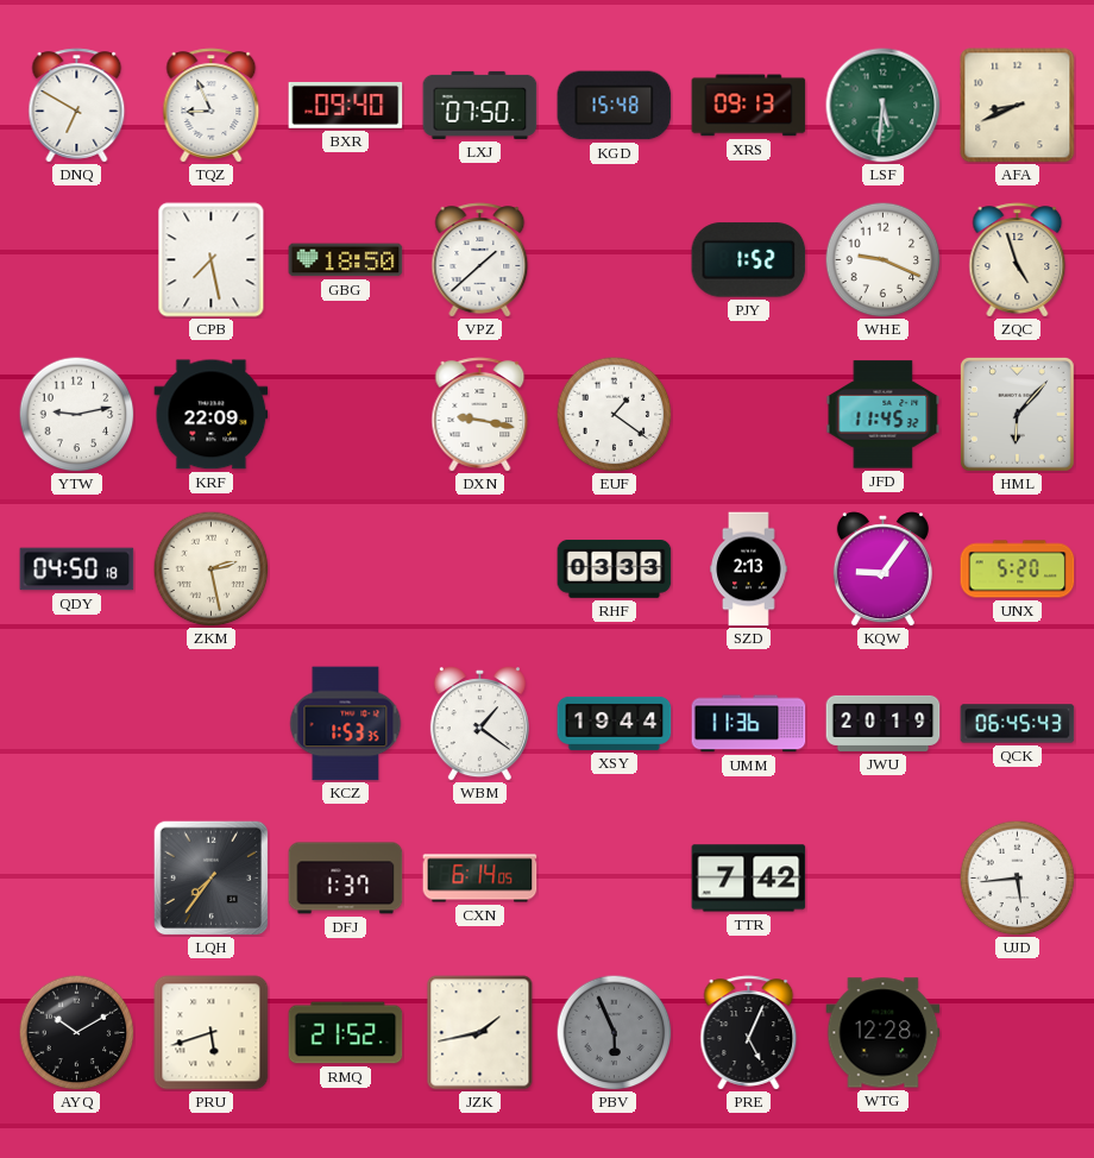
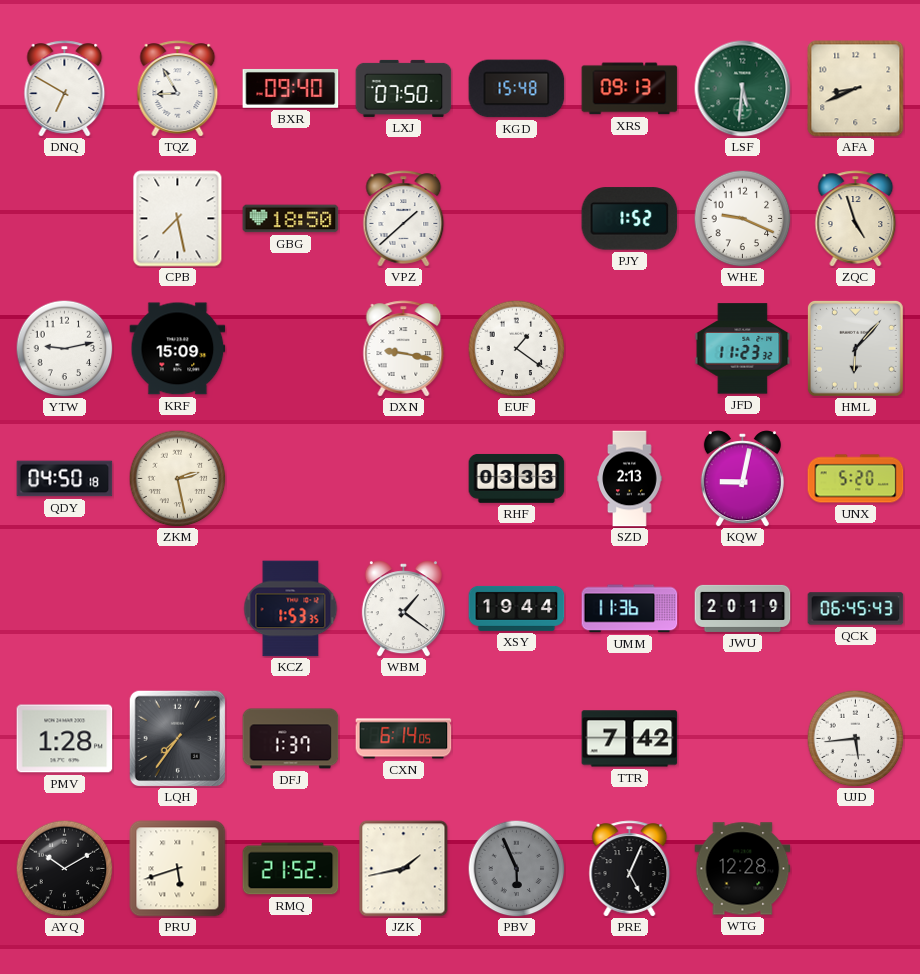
TQZ: 8:56 -> 8:55 (178, 89)
KRF: 22:09 -> 15:09 (178, 349)
JFD: 11:45 -> 11:23 (743, 349)
KQW: 9:06 -> 9:02 (742, 479)
PMV: none -> 1:28 (65, 739)
